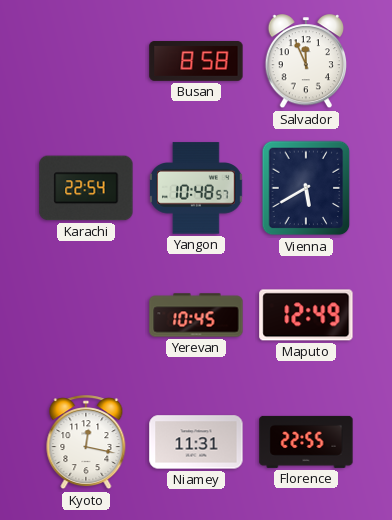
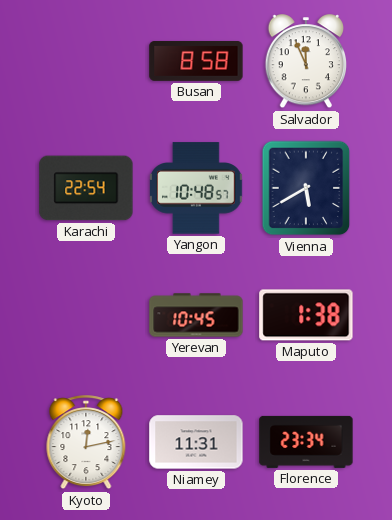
Maputo: 12:49 -> 1:38 (306, 315)
Kyoto: 12:17 -> 12:13 (86, 443)
Florence: 22:55 -> 23:34 (306, 442)
